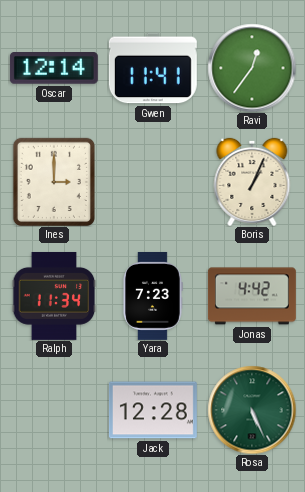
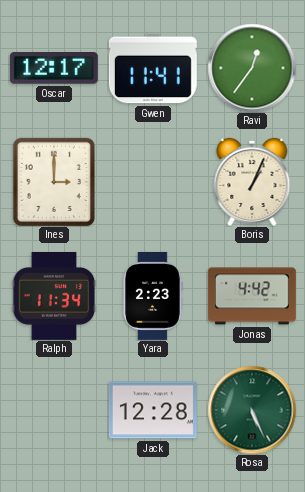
Oscar: 12:14 -> 12:17 (54, 68)
Yara: 7:23 -> 2:23 (153, 296)
